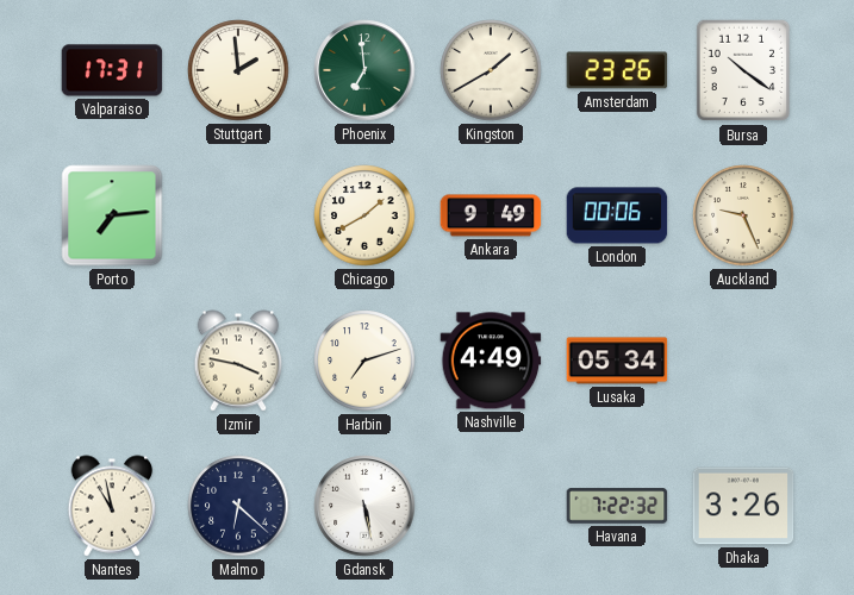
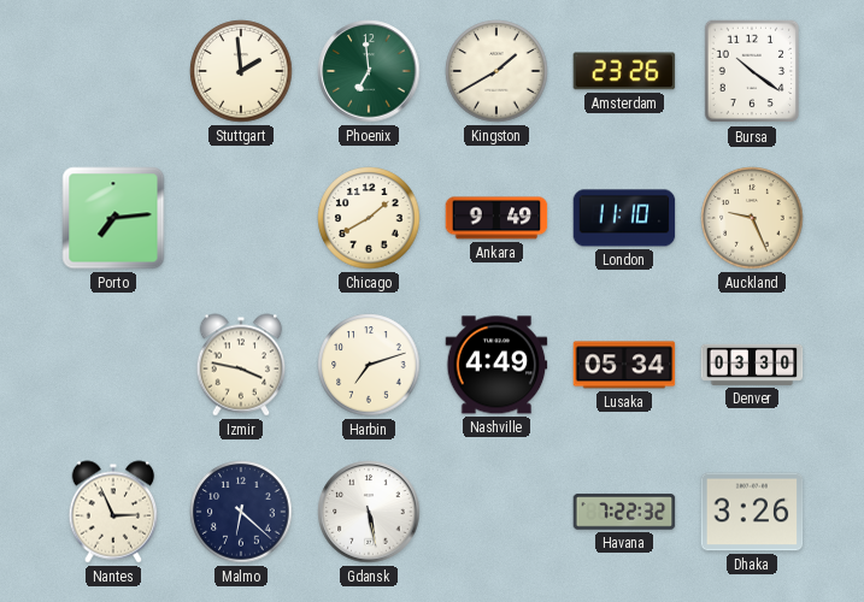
Valparaiso: 17:31 -> none (112, 70)
London: 00:06 -> 11:10 (624, 218)
Denver: none -> 03:30 (752, 365)
Nantes: 10:58 -> 2:56 (113, 512)
